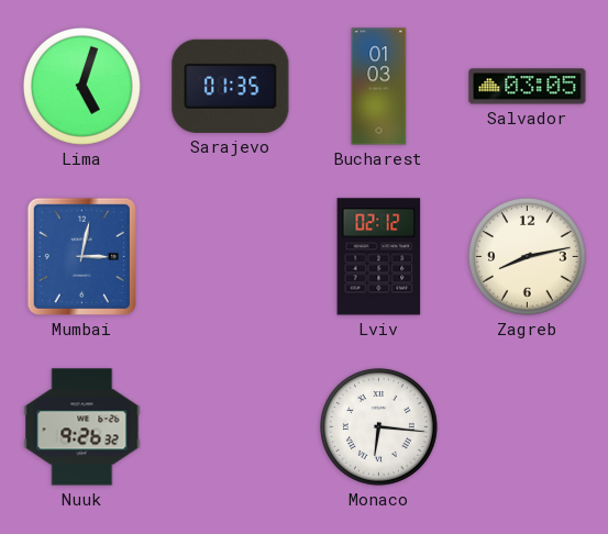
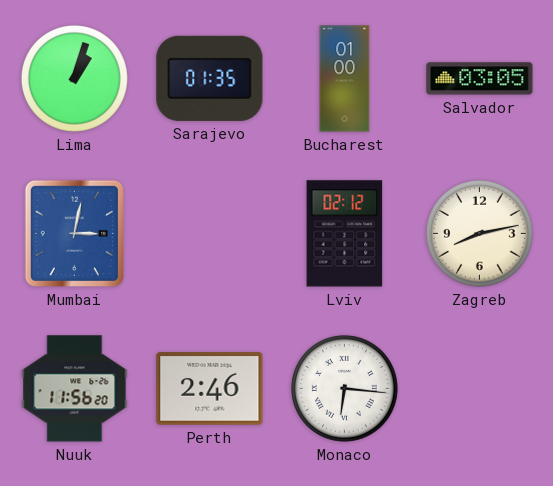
Lima: 5:03 -> 1:03 (74, 78)
Bucharest: 01:03 -> 01:00 (345, 79)
Nuuk: 9:26 -> 11:56 (75, 389)
Perth: none -> 2:46 (210, 389)
